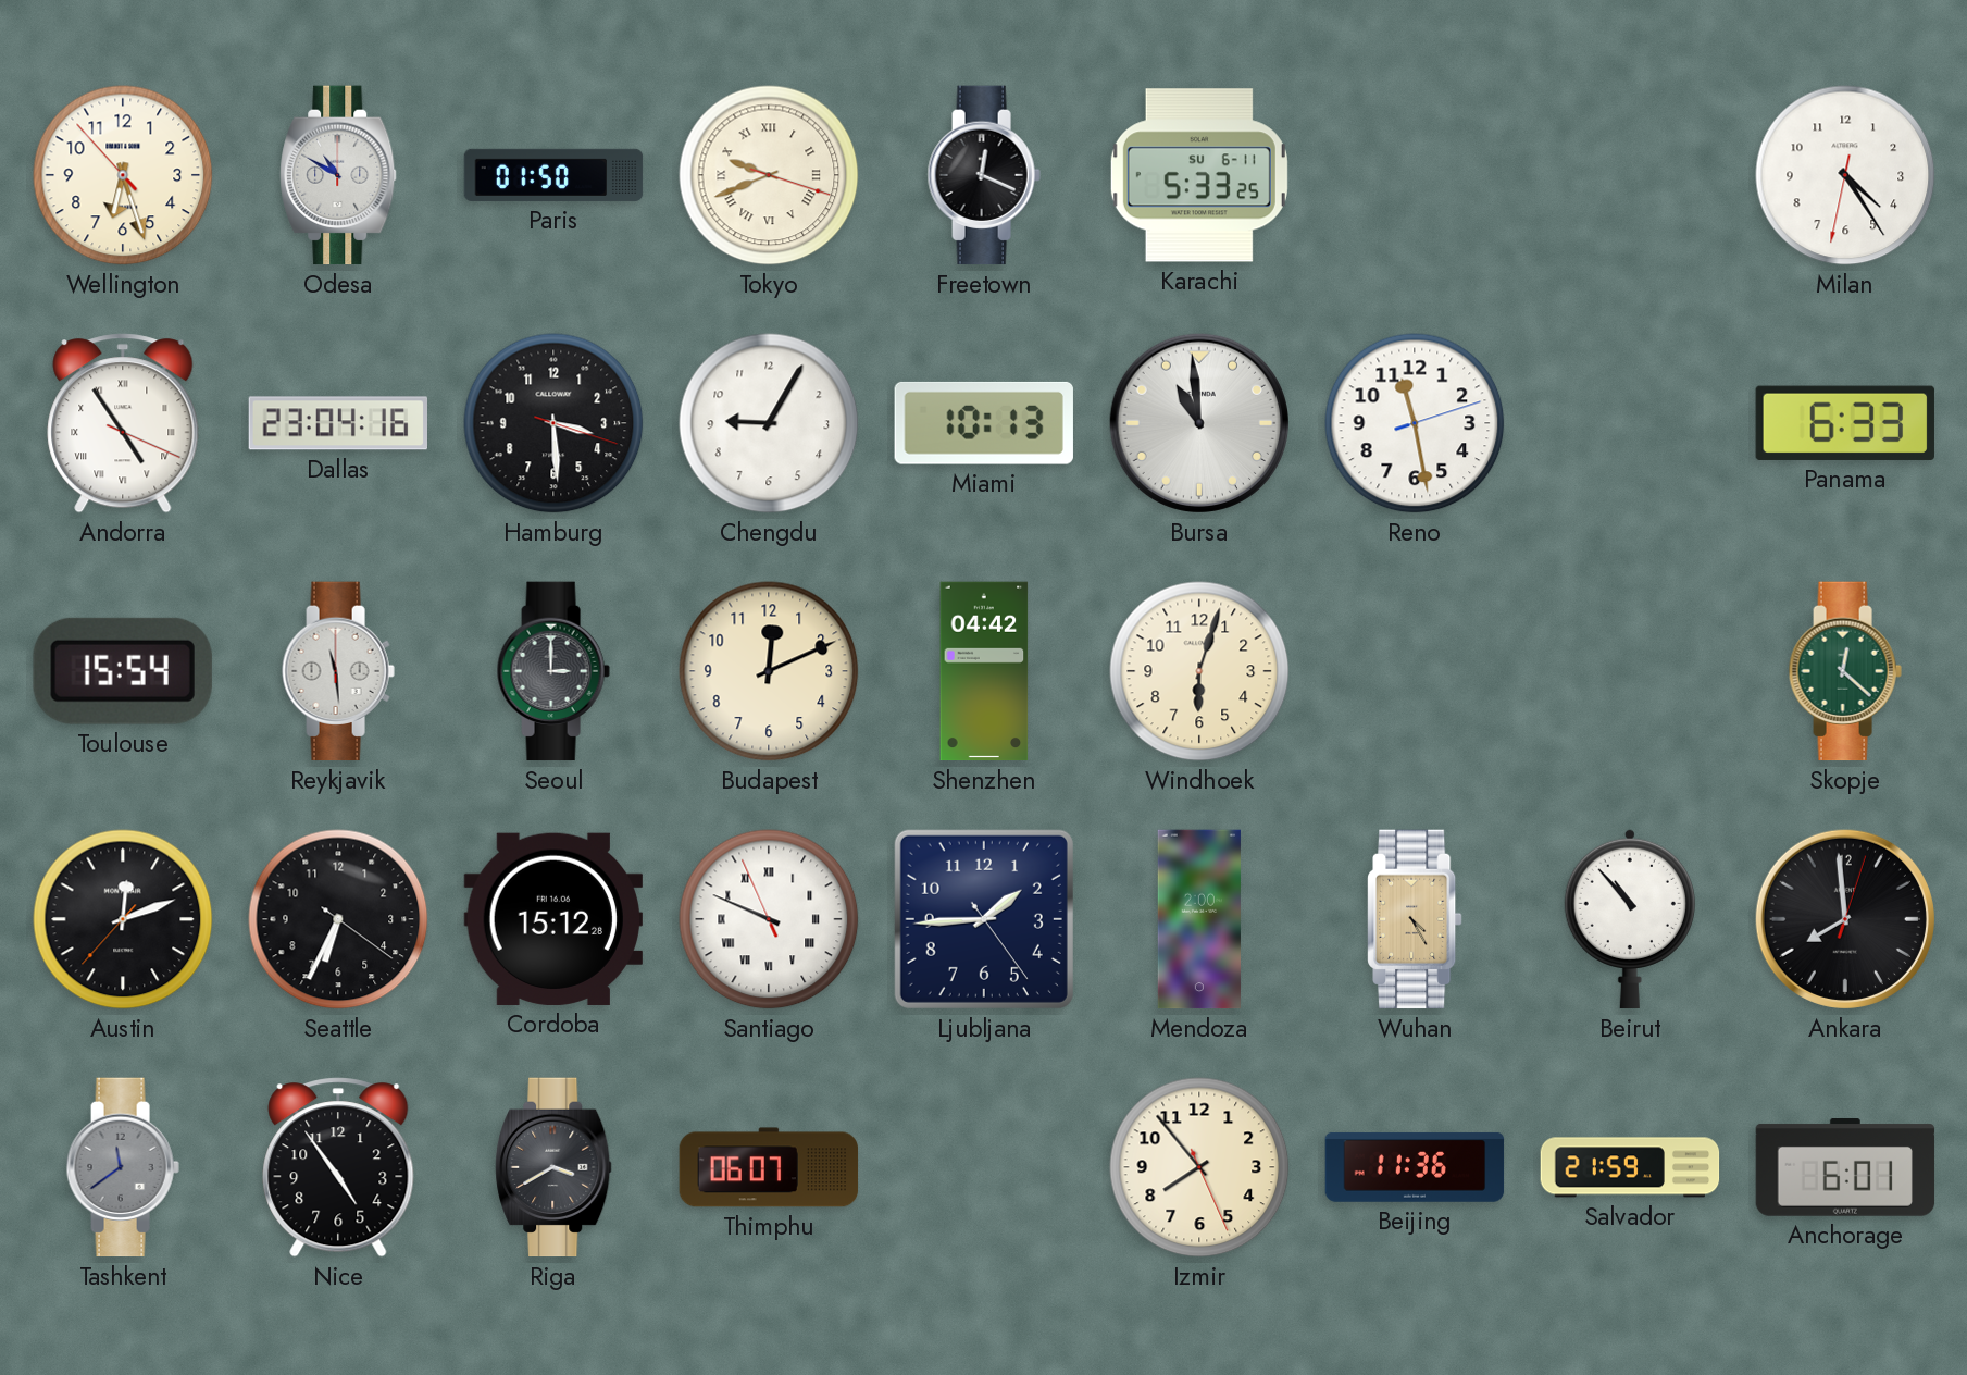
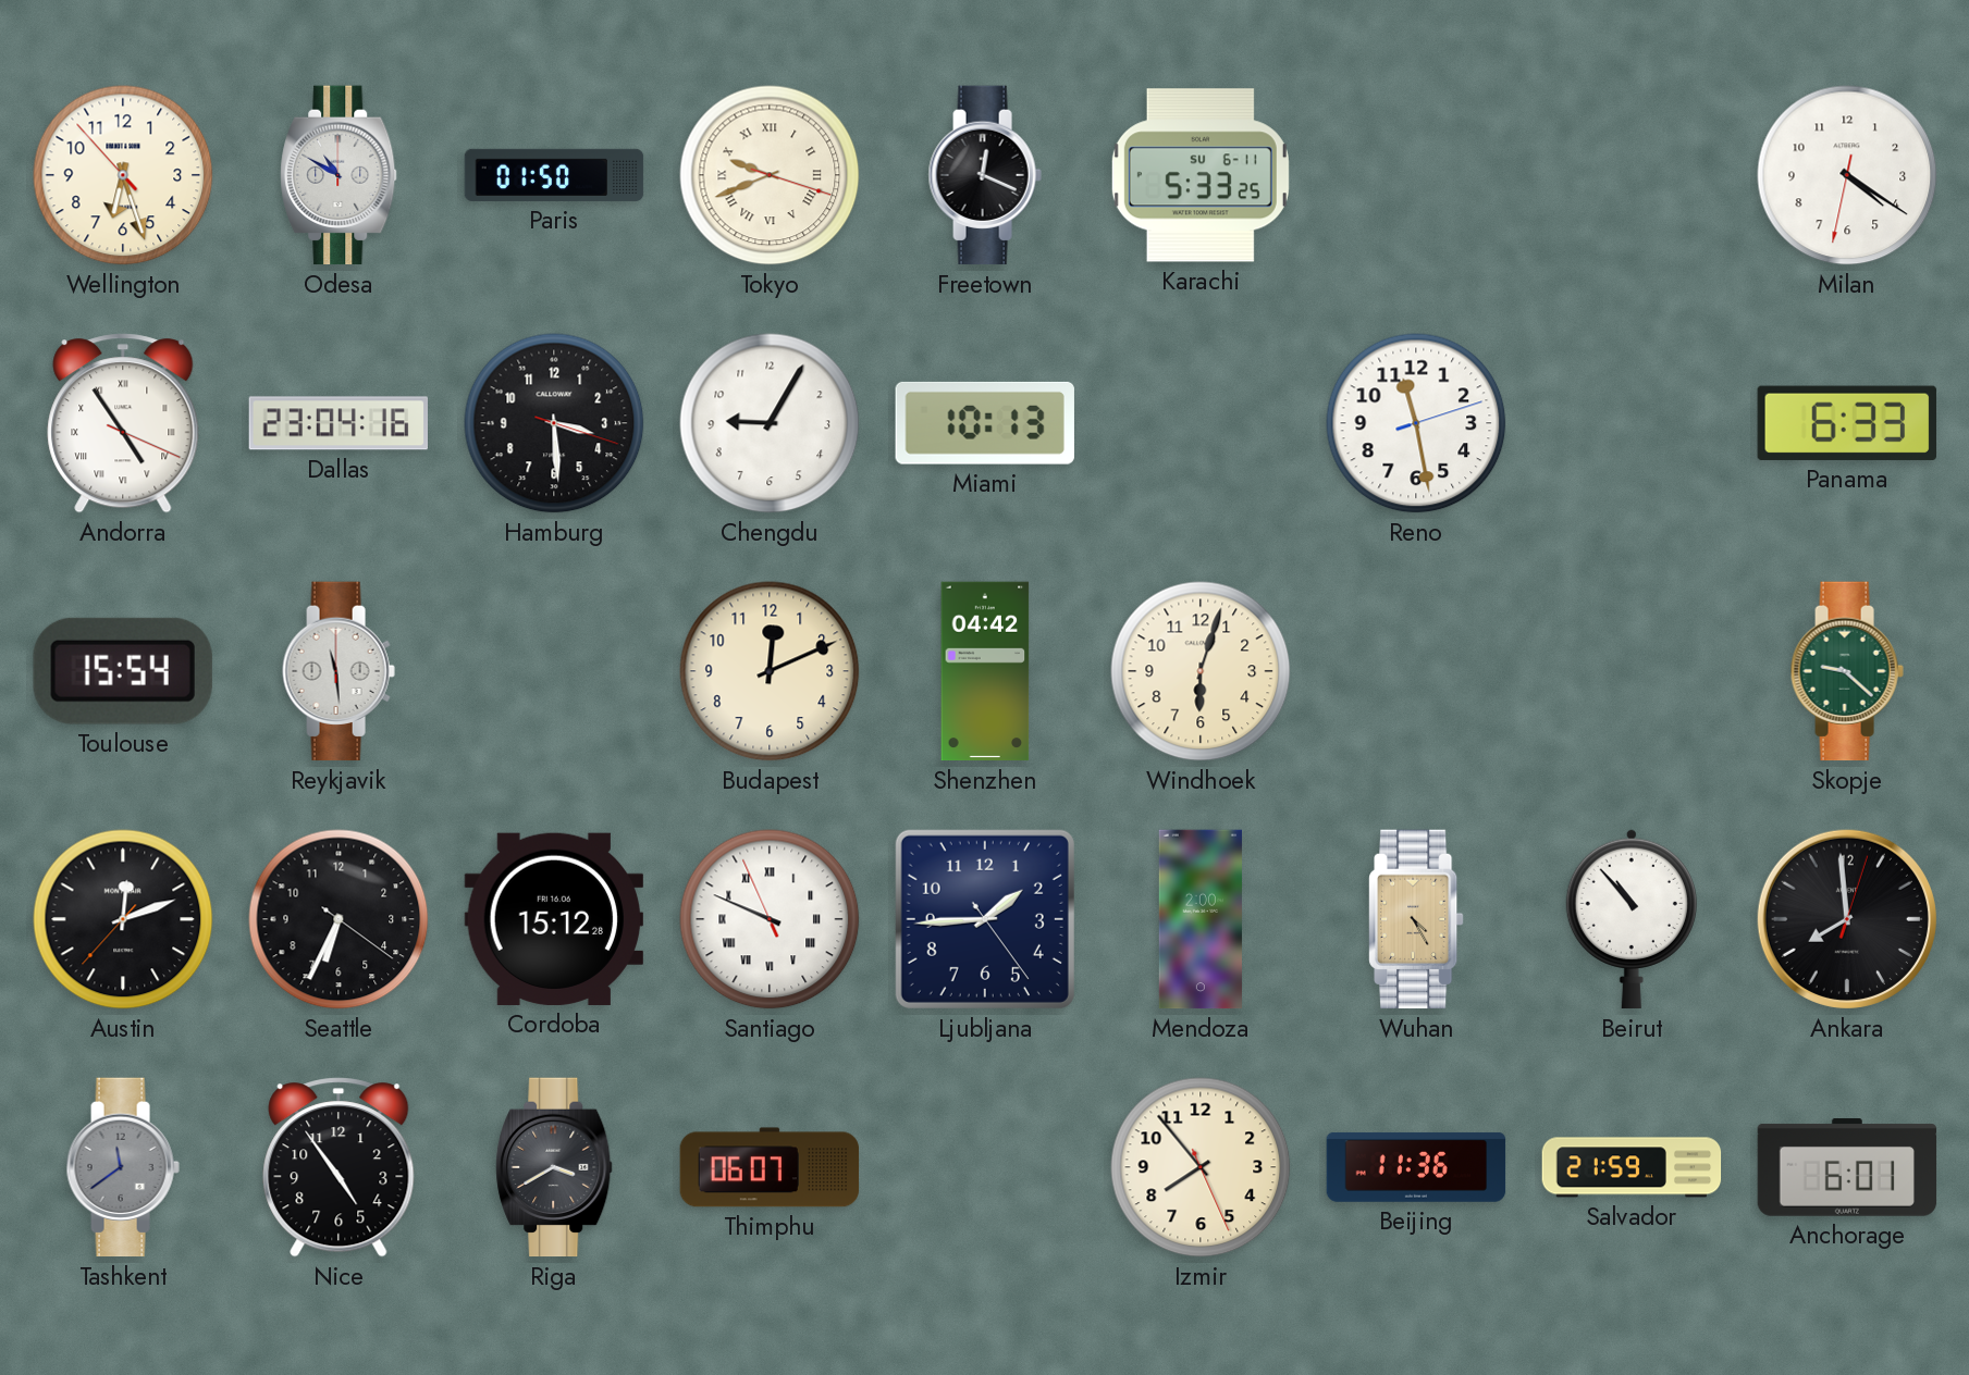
Milan: 4:24 -> 4:20 (1847, 175)
Bursa: 10:59 -> none (1199, 423)
Seoul: 3:00 -> none (553, 671)
Skopje: 12:22 -> 9:22 (1847, 671)
